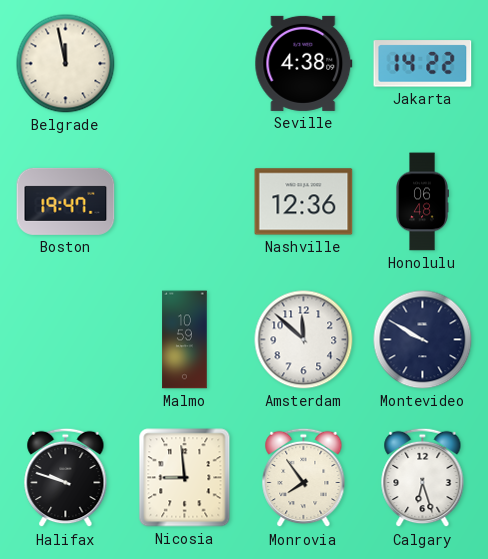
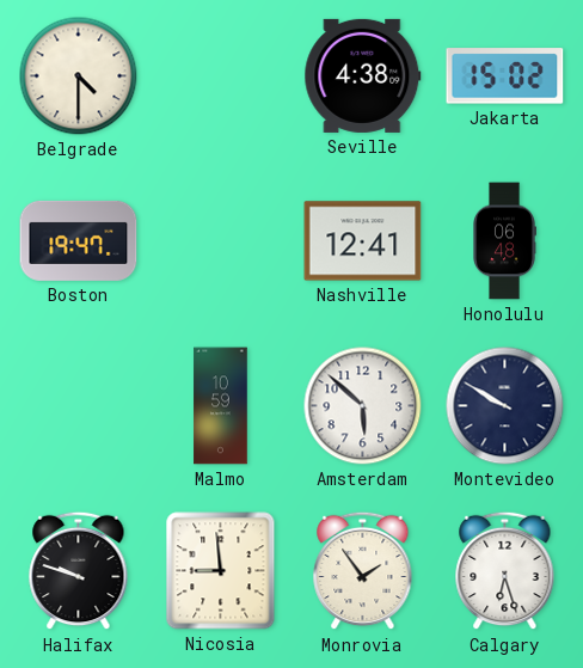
Belgrade: 11:58 -> 4:30 (79, 76)
Jakarta: 14:22 -> 15:02 (505, 76)
Nashville: 12:36 -> 12:41 (363, 241)
Amsterdam: 11:52 -> 5:52 (363, 406)
Monrovia: 7:54 -> 1:54 (363, 571)
